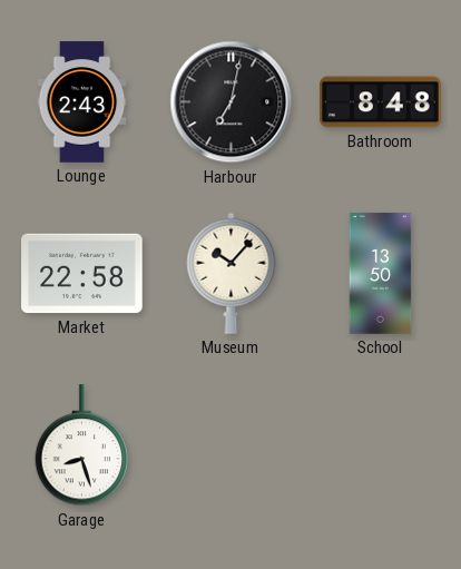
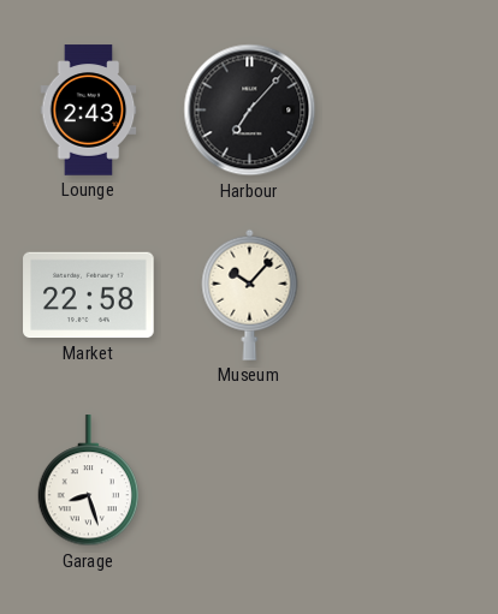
Harbour: 7:02 -> 7:07 (250, 111)
Bathroom: 8:48 -> none (381, 102)
School: 13:50 -> none (381, 274)
